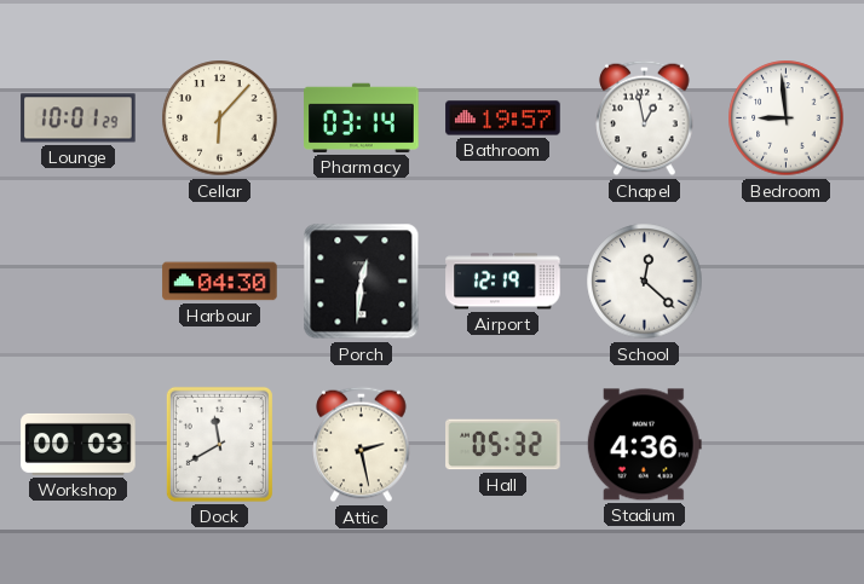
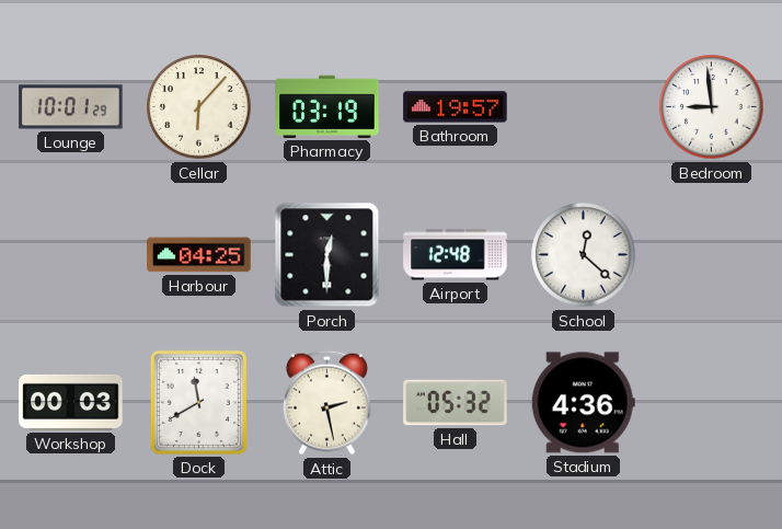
Pharmacy: 03:14 -> 03:19 (327, 106)
Chapel: 12:58 -> none (645, 118)
Harbour: 04:30 -> 04:25 (199, 255)
Porch: 12:31 -> 12:30 (327, 255)
Airport: 12:19 -> 12:48 (456, 255)
